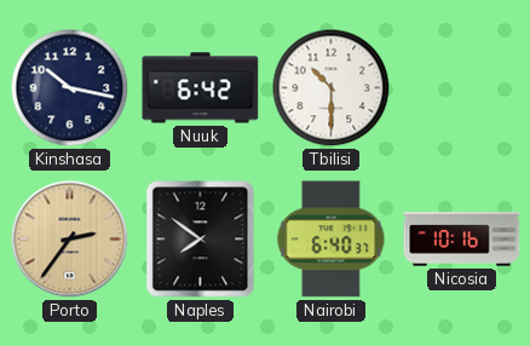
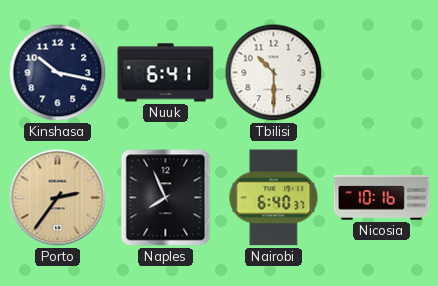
Nuuk: 6:42 -> 6:41 (166, 73)
Naples: 7:51 -> 7:56 (166, 198)
